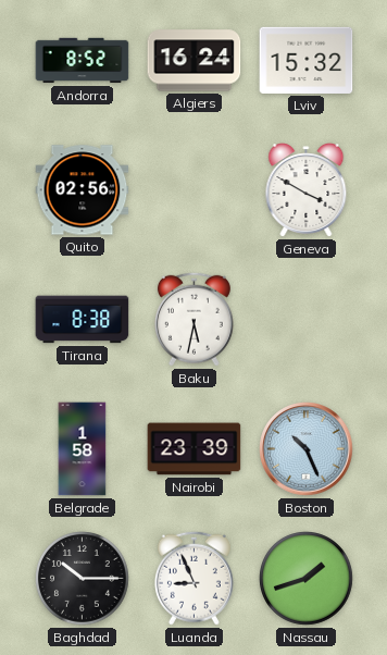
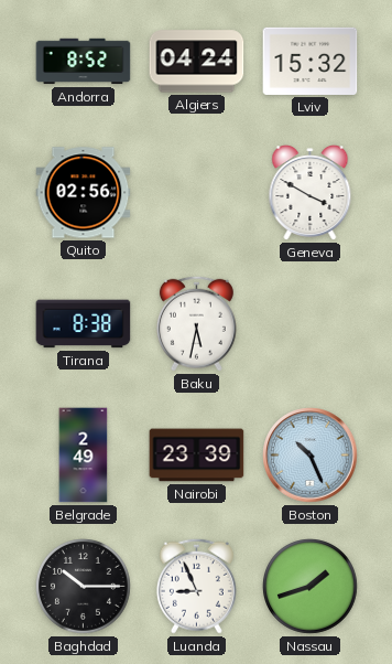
Algiers: 16:24 -> 04:24 (197, 62)
Belgrade: 1:58 -> 2:49 (84, 456)
